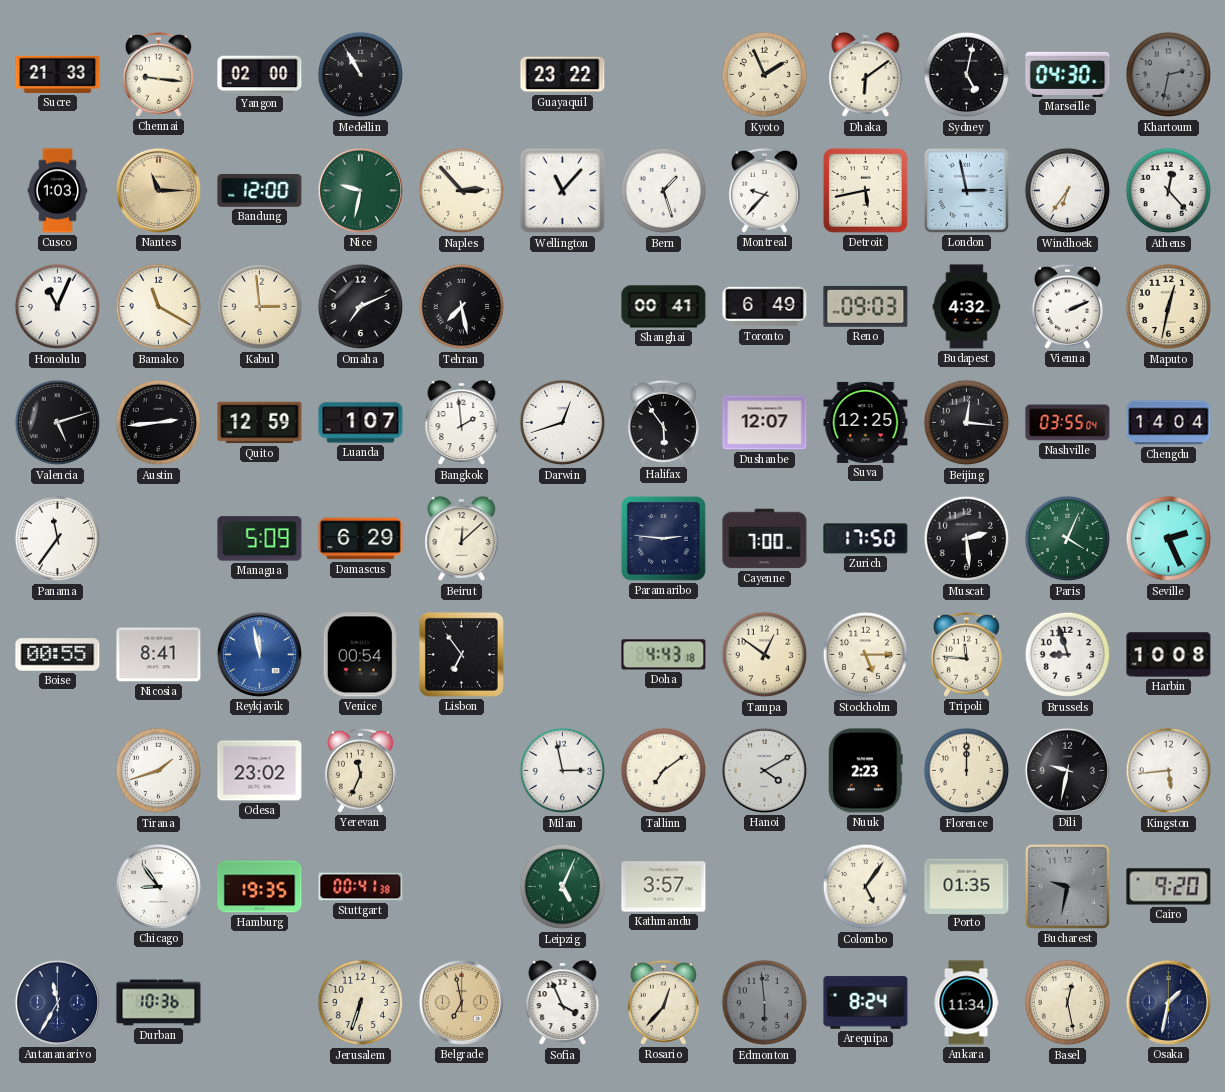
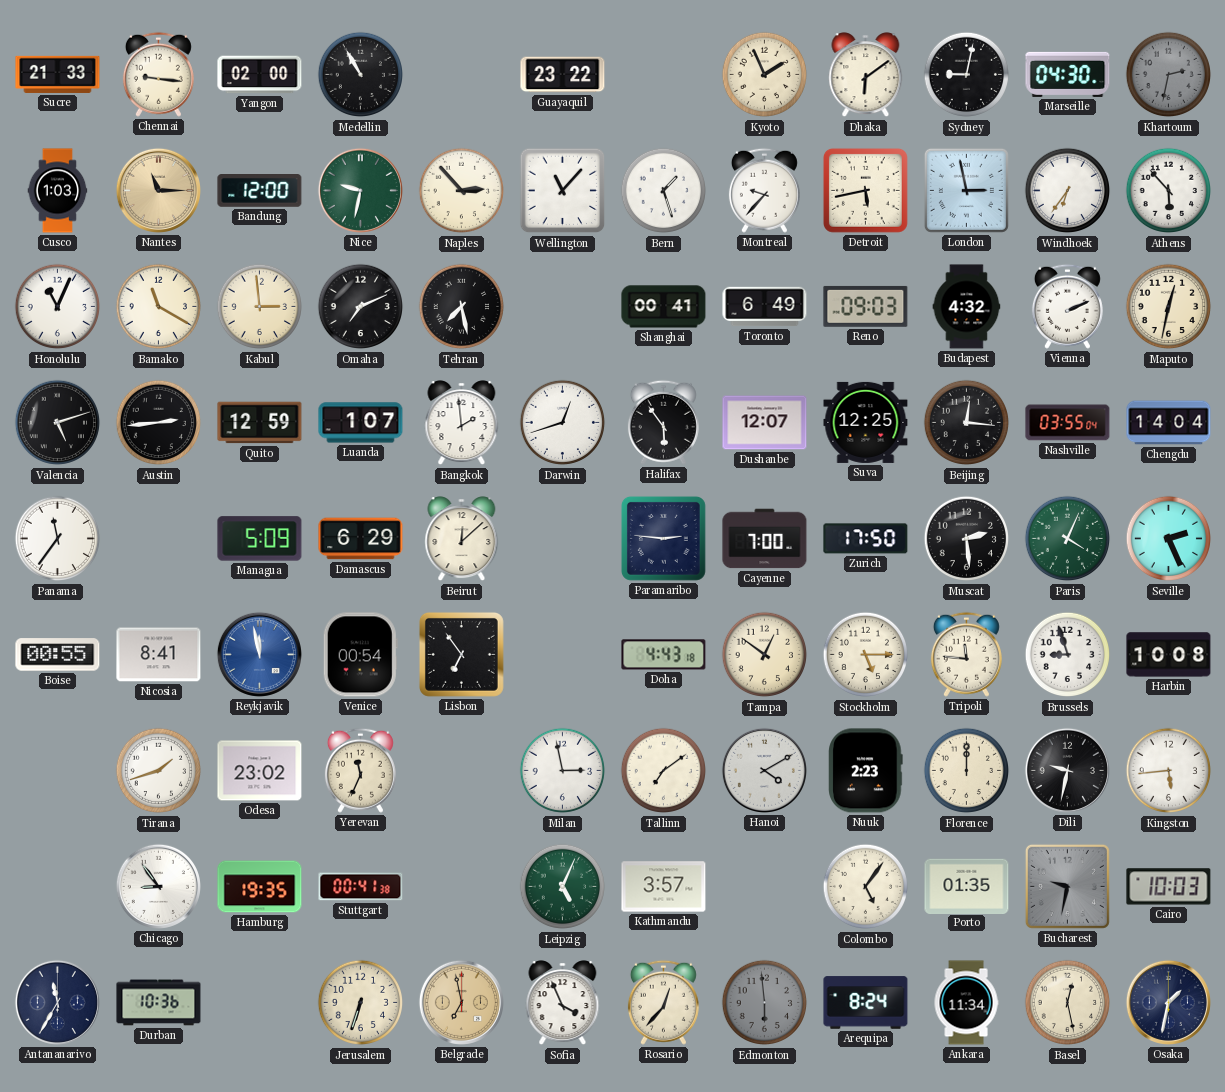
Sydney: 5:02 -> 9:02 (967, 75)
Athens: 12:23 -> 5:53 (1169, 191)
Cairo: 9:20 -> 10:03 (1169, 887)
